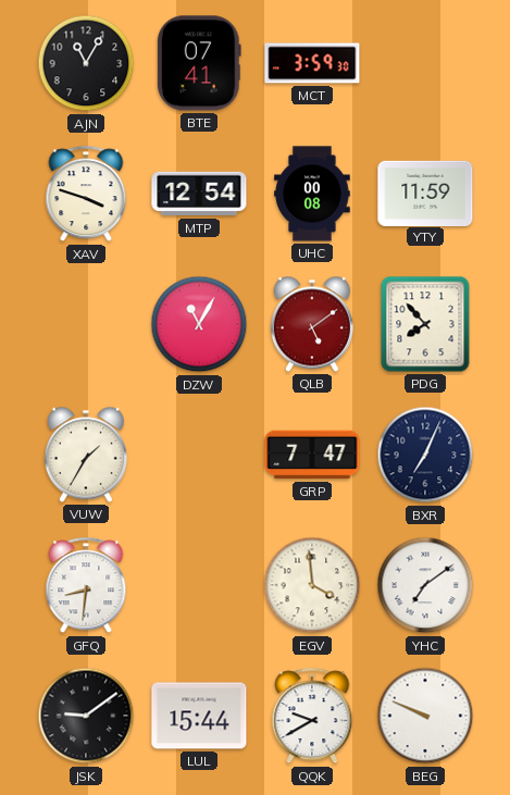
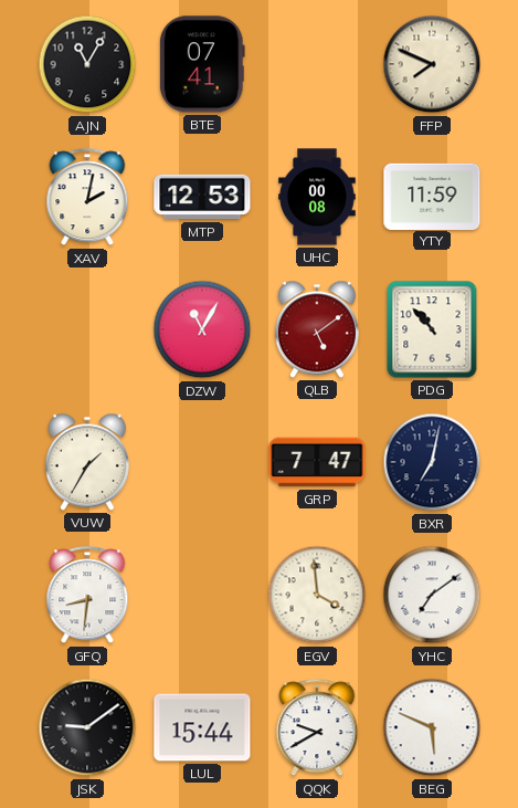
MCT: 3:59 -> none (312, 63)
FFP: none -> 7:49 (432, 64)
XAV: 3:48 -> 2:02 (87, 198)
MTP: 12:54 -> 12:53 (202, 197)
PDG: 7:53 -> 10:53 (432, 329)
BXR: 7:04 -> 7:02 (432, 462)
BEG: 9:49 -> 5:49 (432, 727)
